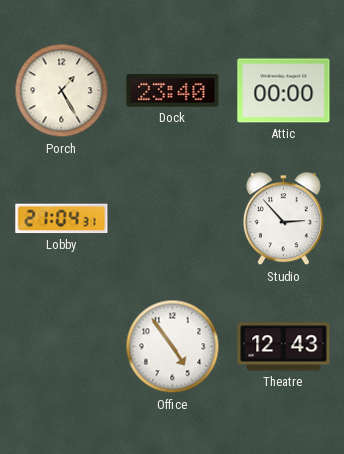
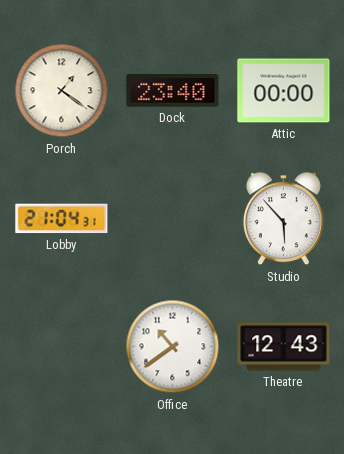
Porch: 1:25 -> 1:21 (62, 91)
Studio: 2:53 -> 5:53 (283, 219)
Office: 4:54 -> 10:39 (173, 347)
